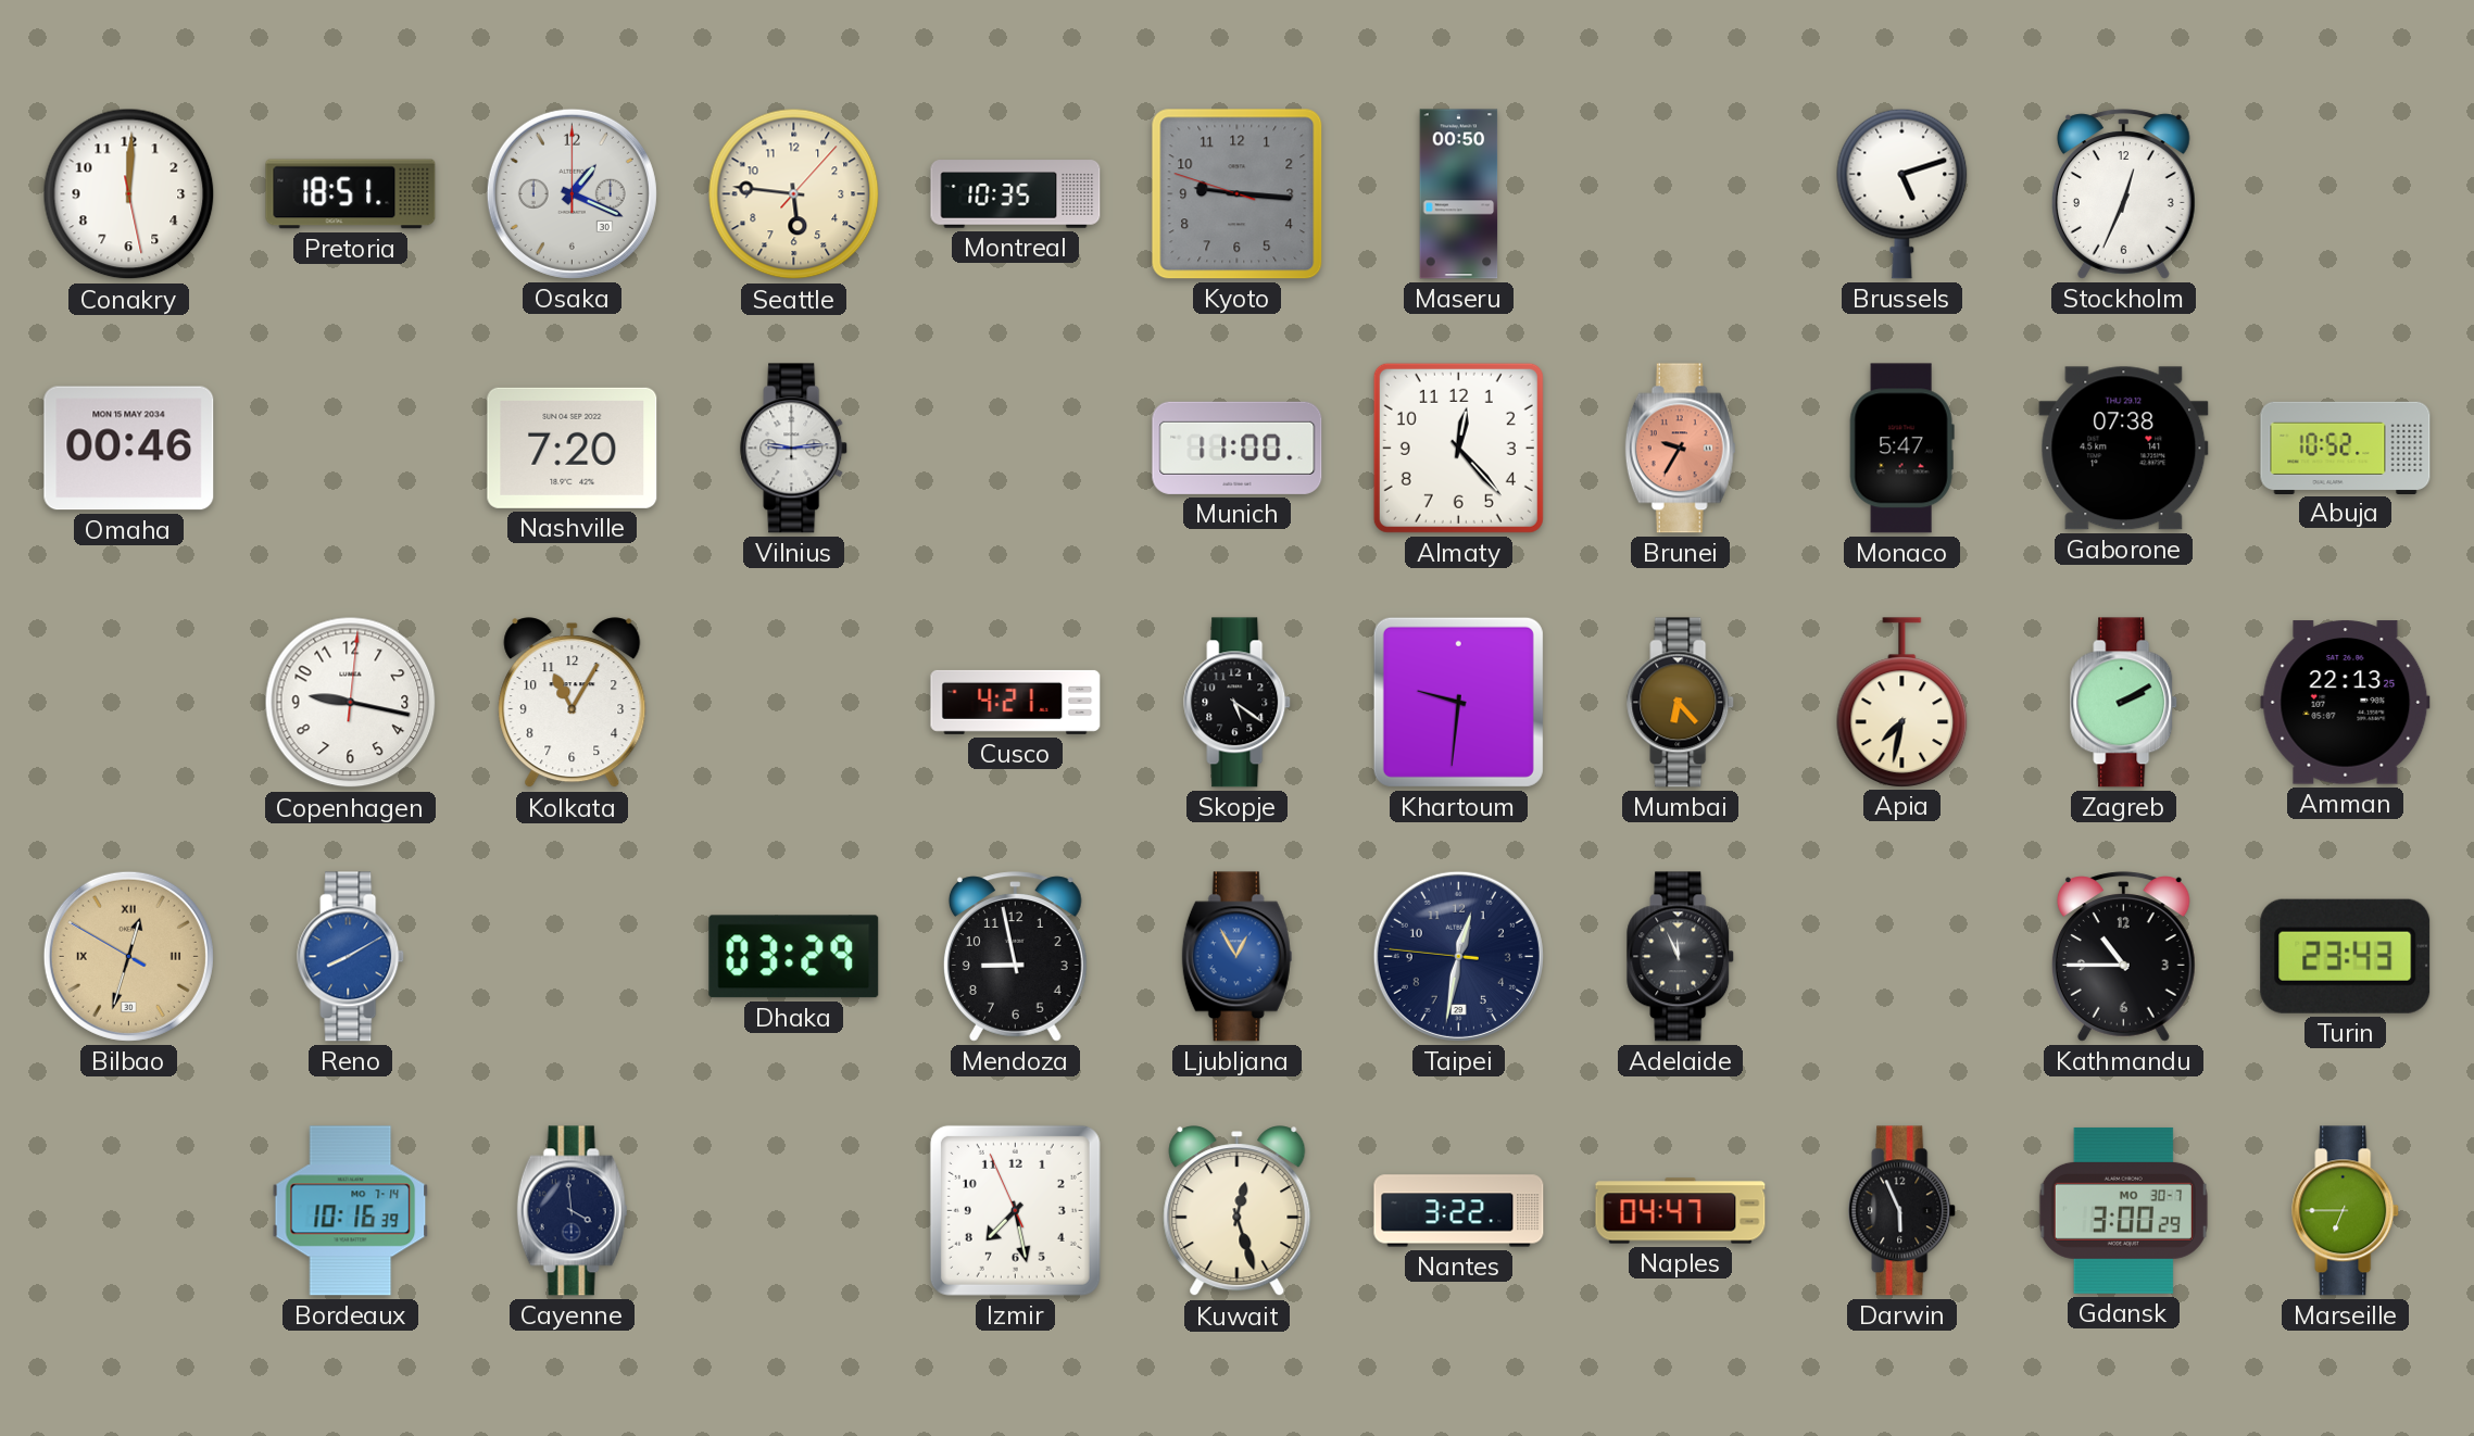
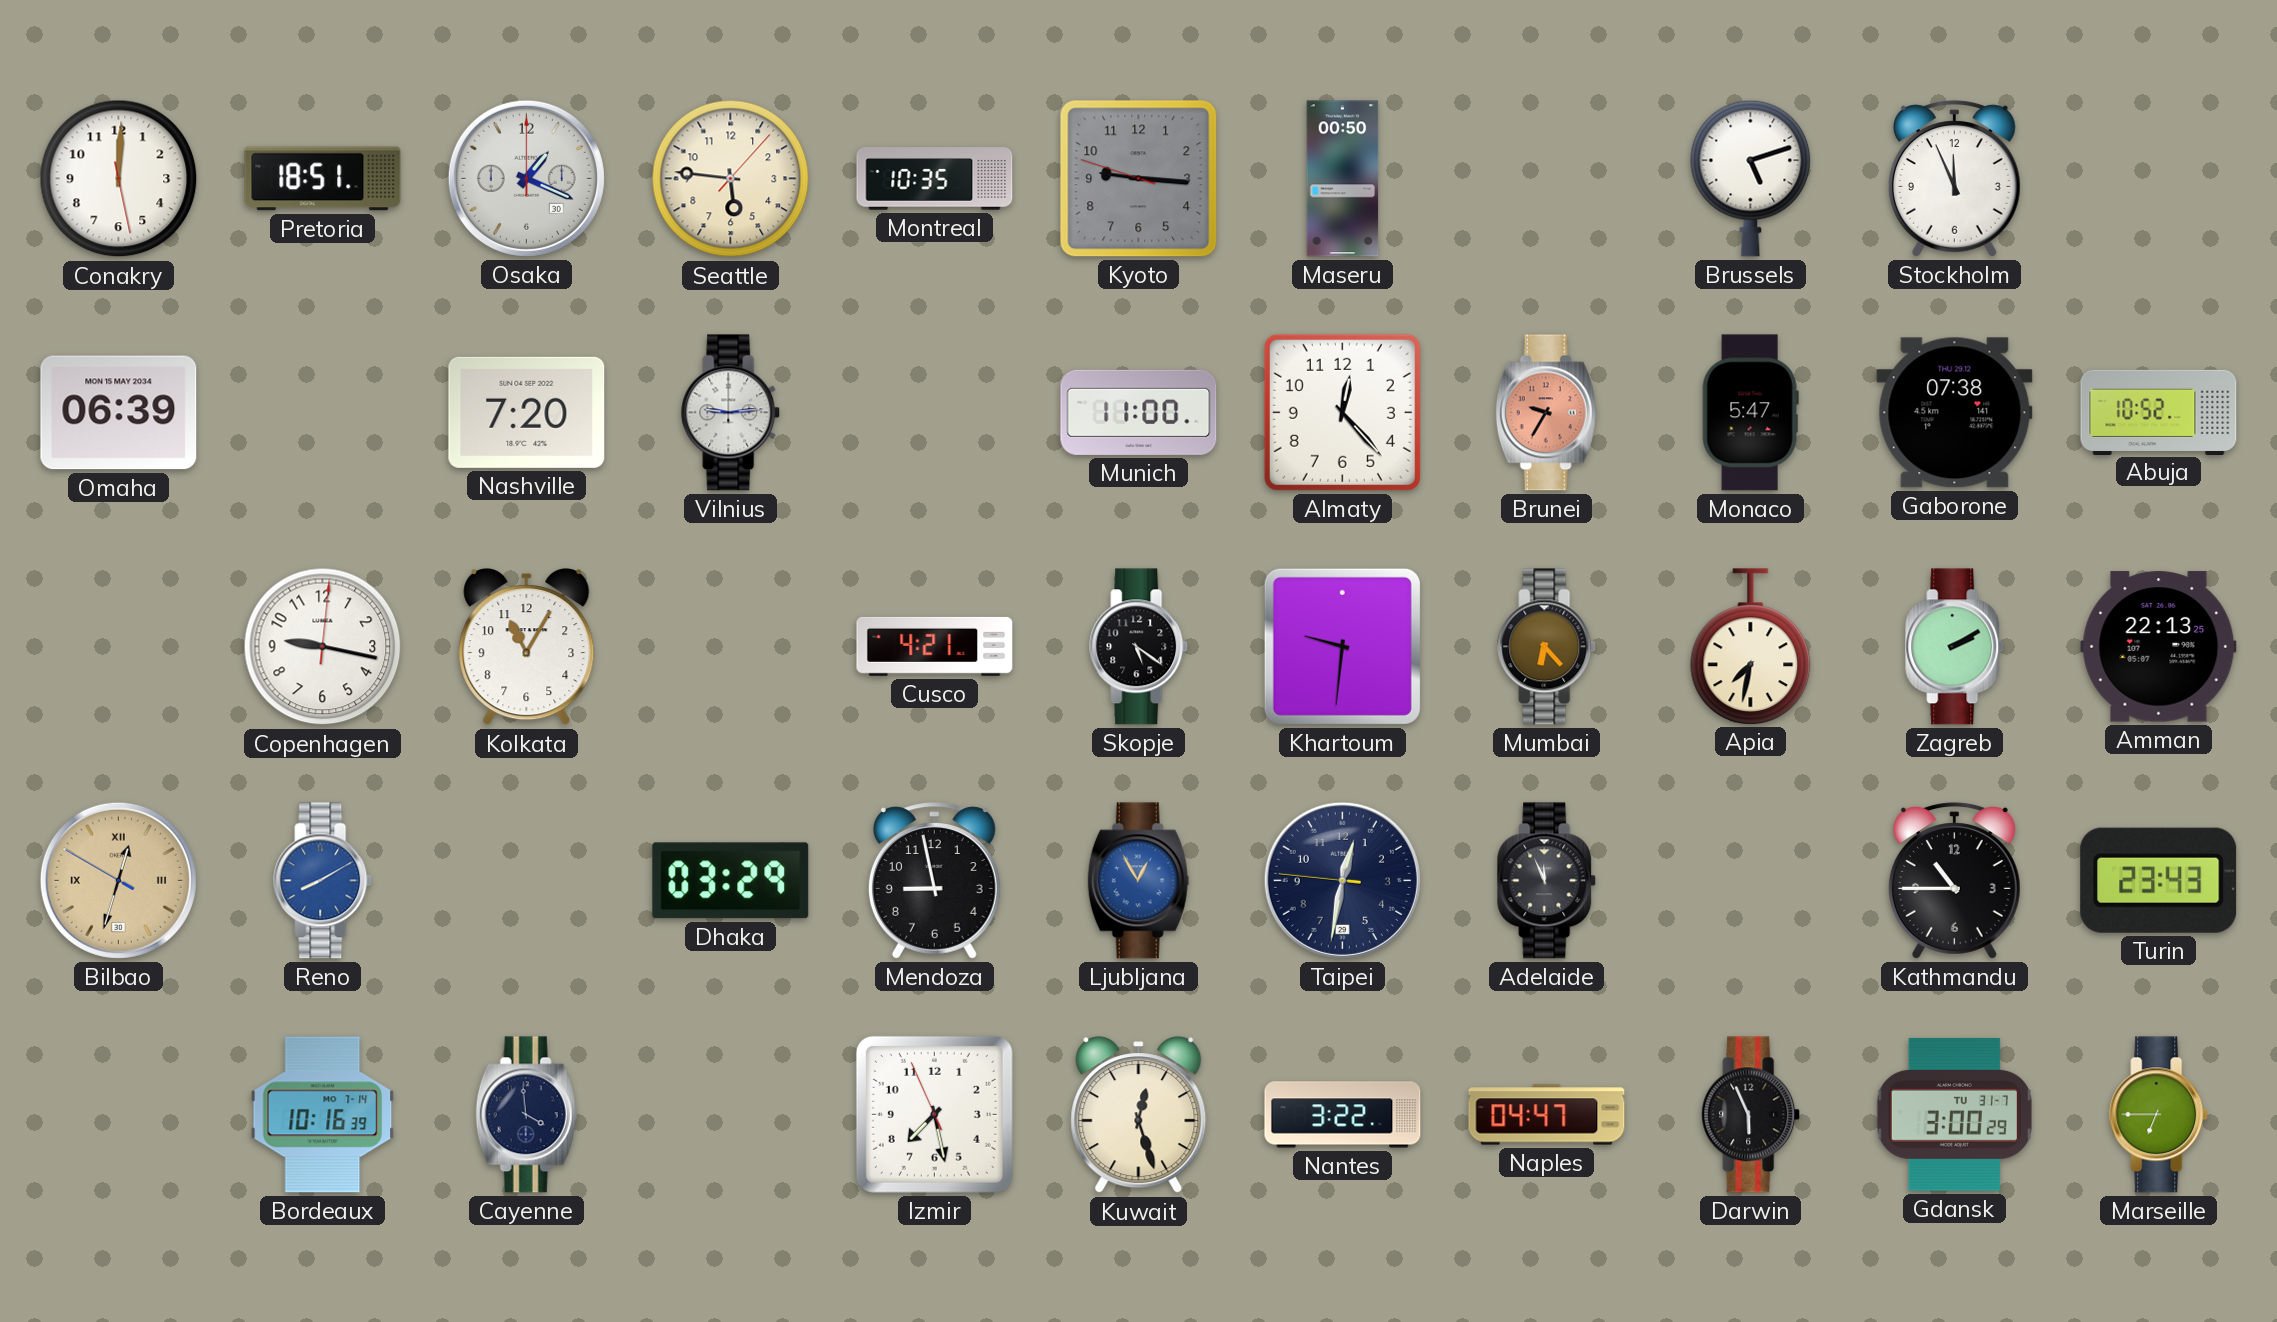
Stockholm: 12:34 -> 11:56 (1954, 179)
Omaha: 00:46 -> 06:39 (119, 413)
Gdansk date: MO 30-7 -> TU 31-7 (1954, 1114)
